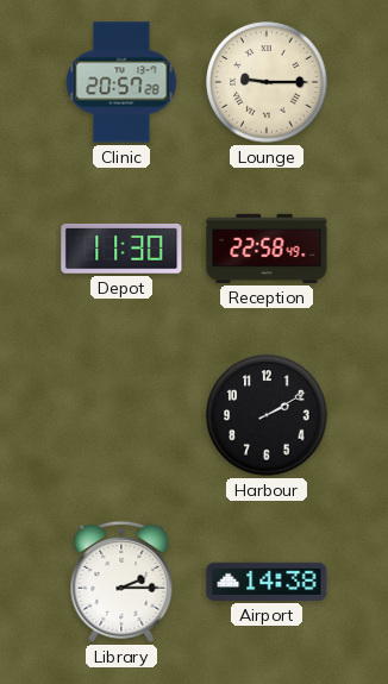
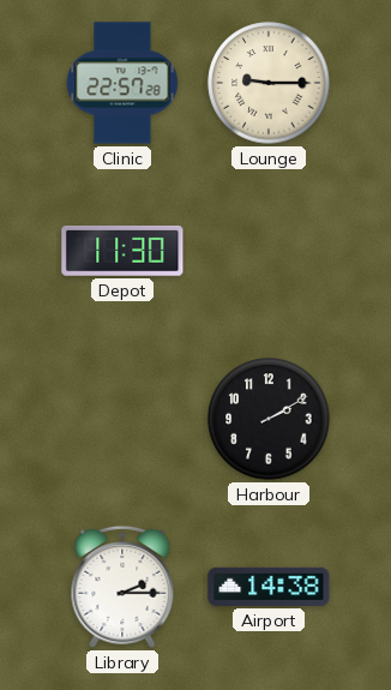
Clinic: 20:57 -> 22:57 (122, 83)
Reception: 22:58 -> none (267, 249)
